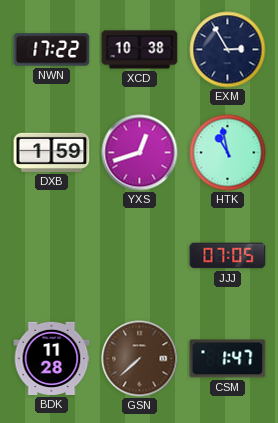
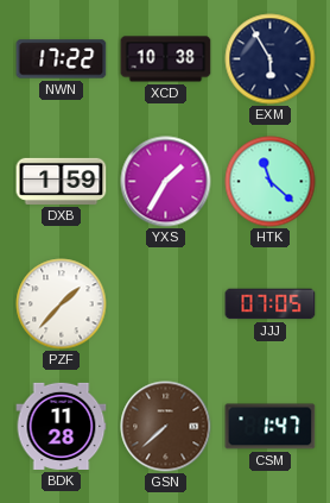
EXM: 2:55 -> 5:55 (271, 59)
YXS: 12:42 -> 1:35 (166, 182)
HTK: 10:58 -> 11:22 (271, 182)
PZF: none -> 1:37 (62, 304)
